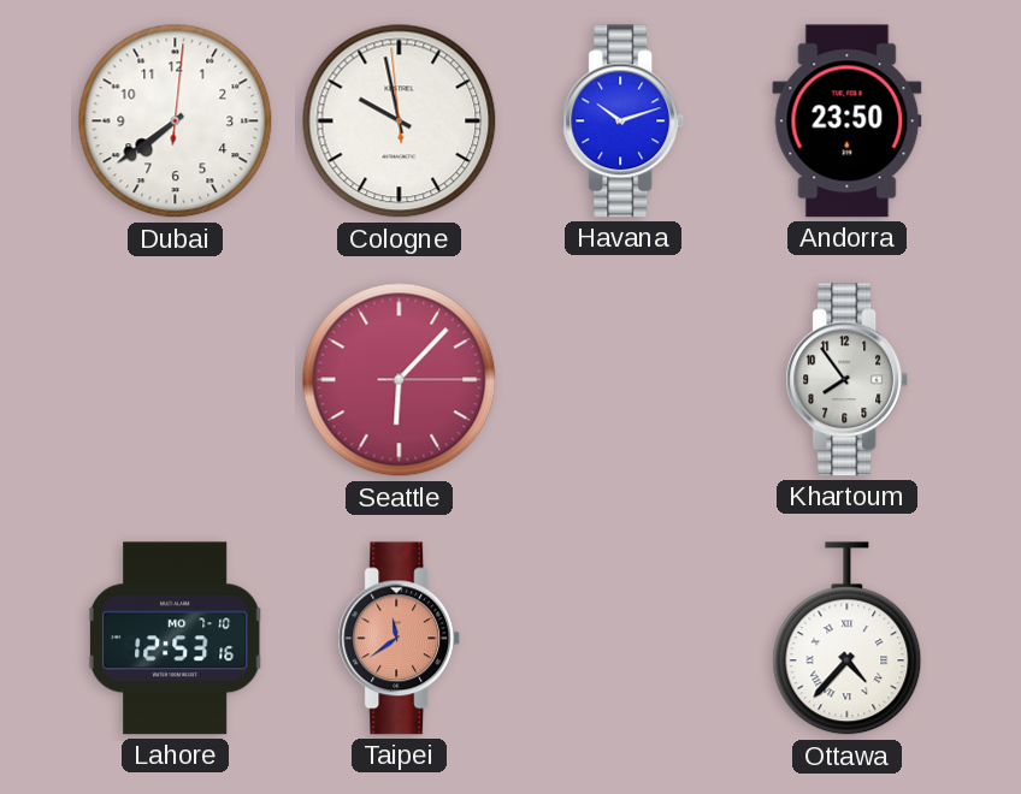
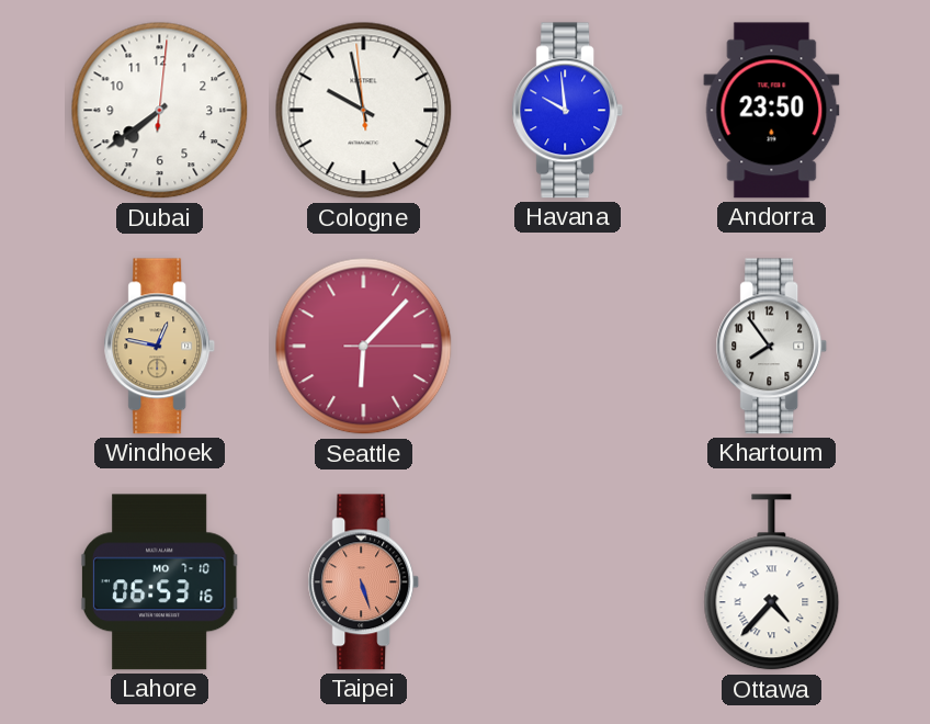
Havana: 10:12 -> 9:59 (568, 111)
Windhoek: none -> 12:47 (160, 347)
Lahore: 12:53 -> 06:53 (159, 582)
Taipei: 11:39 -> 5:27 (364, 582)
